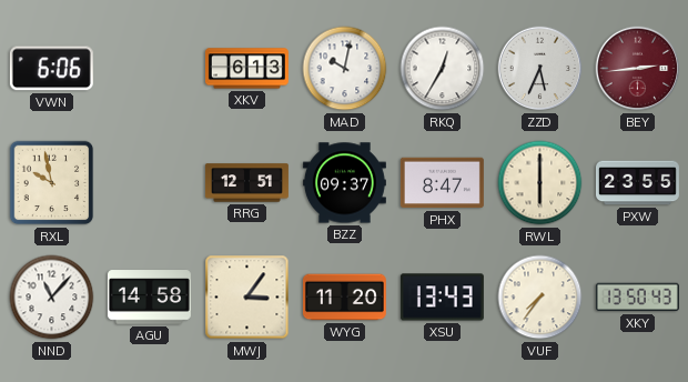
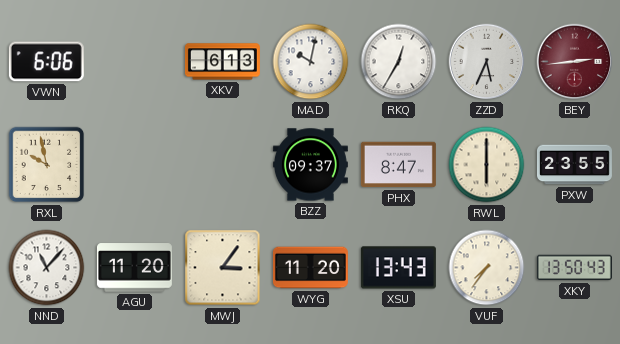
RRG: 12:51 -> none (246, 183)
AGU: 14:58 -> 11:20 (134, 268)
